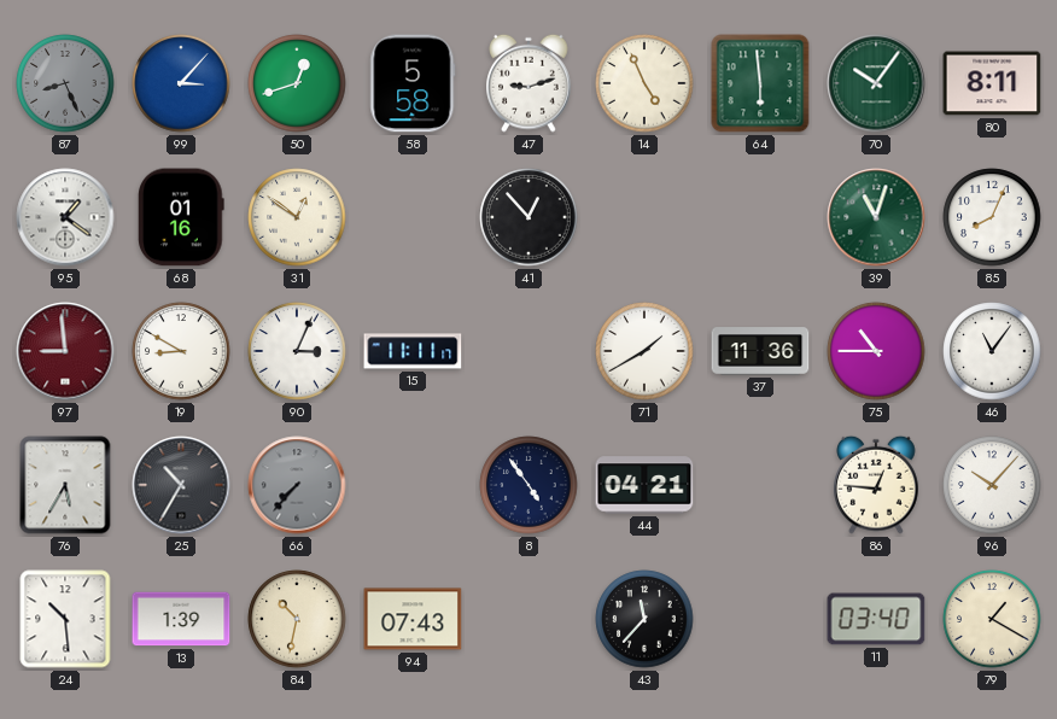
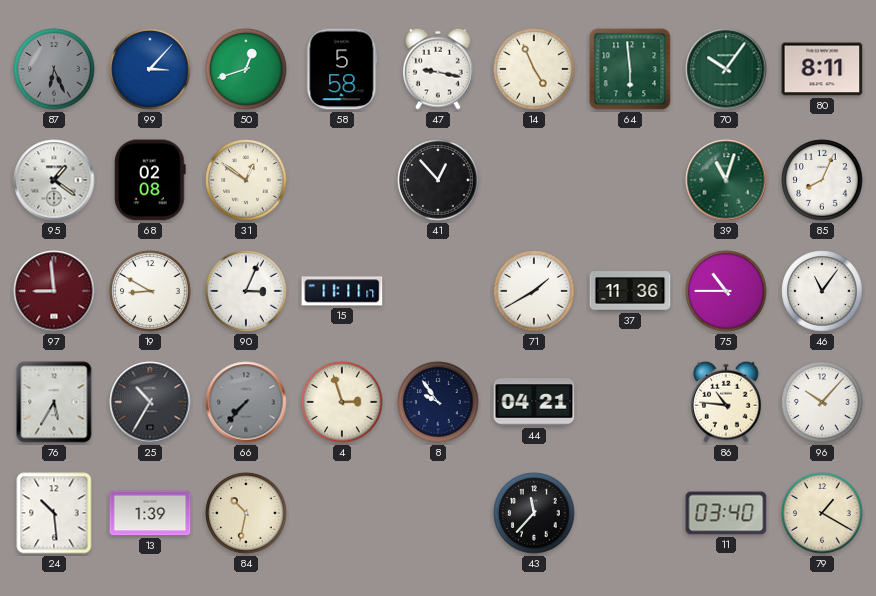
87: 8:26 -> 6:26 (54, 69)
47: 9:12 -> 9:17 (438, 69)
68: 01:16 -> 02:08 (150, 180)
4: none -> 2:57 (342, 402)
8: 4:54 -> 9:54 (438, 402)
86: 12:46 -> 10:46 (726, 402)
94: 07:43 -> none (413, 619)
